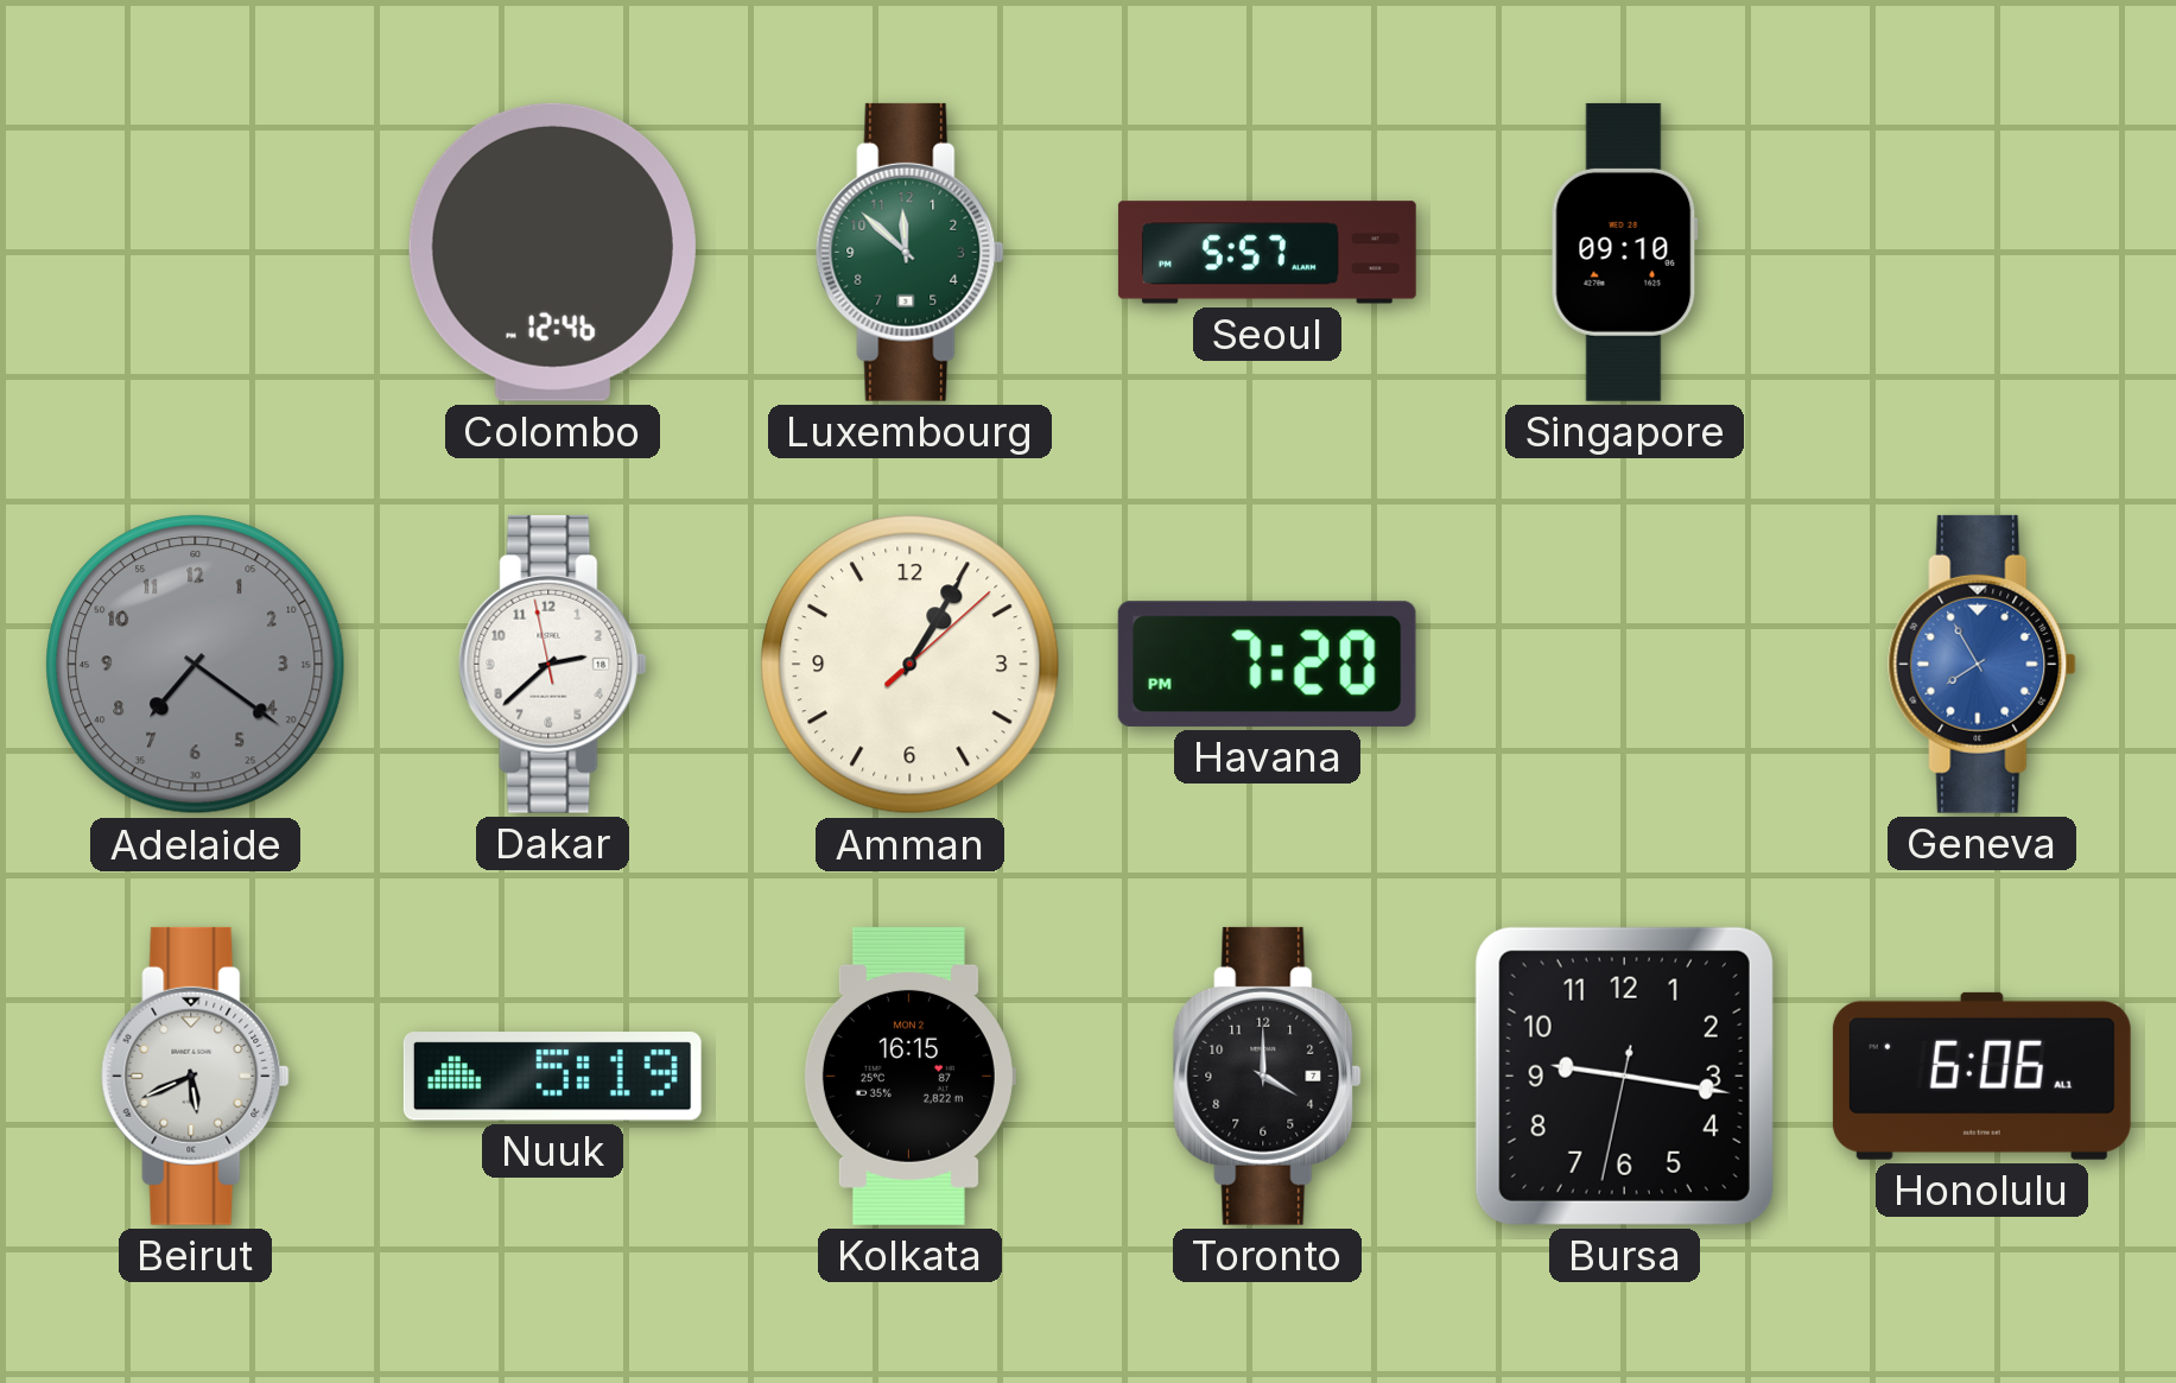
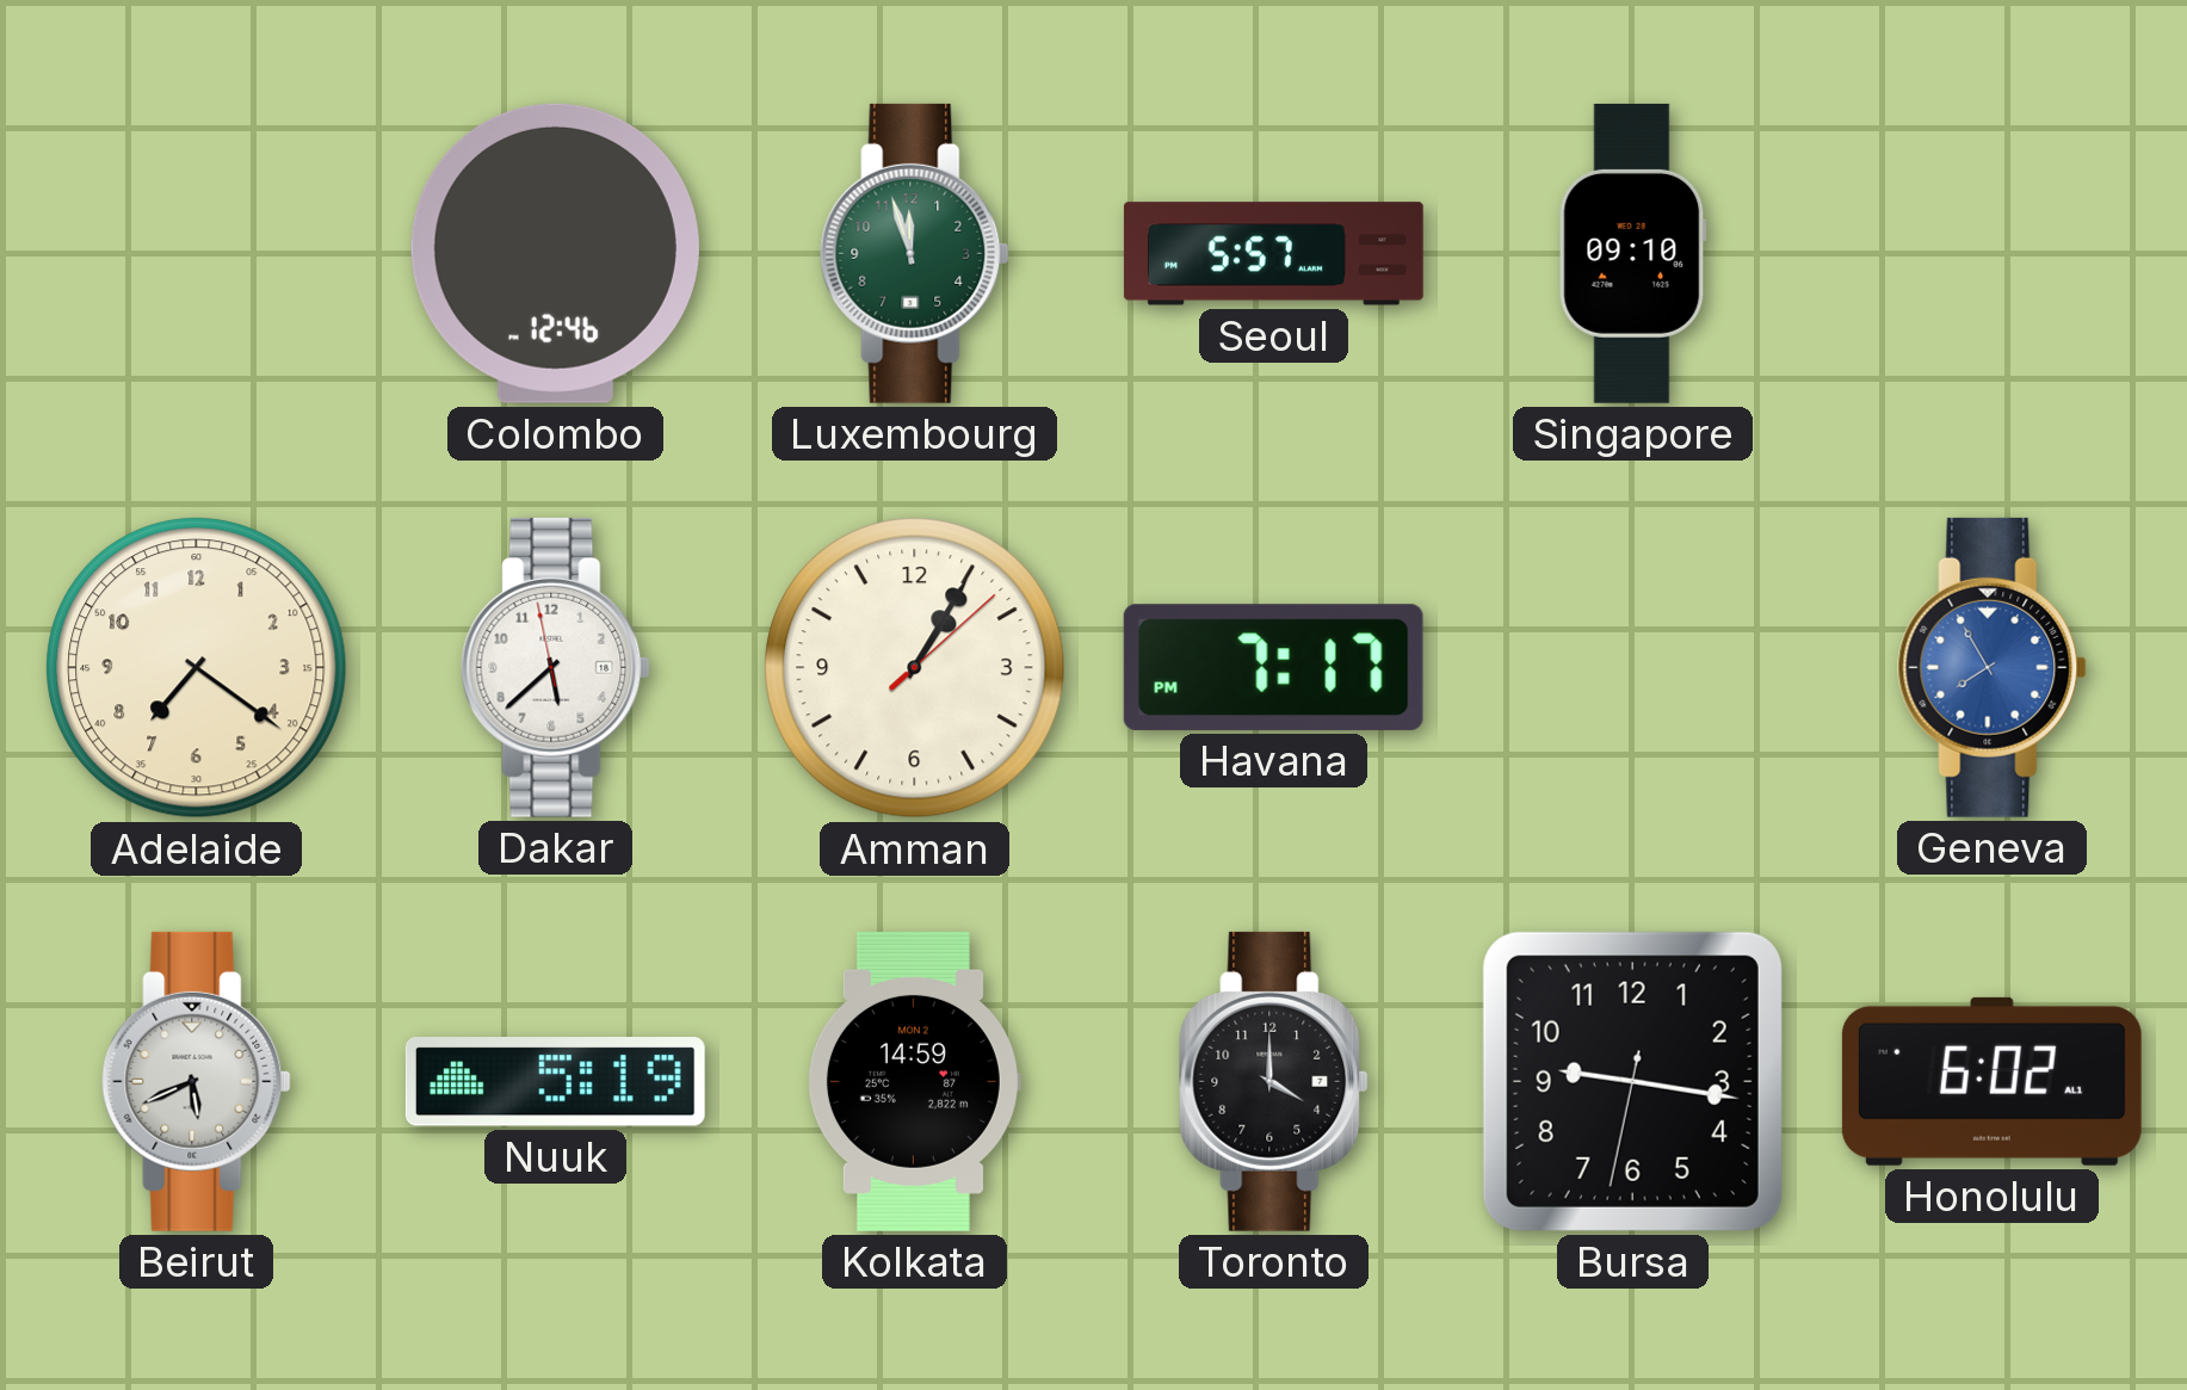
Luxembourg: 11:52 -> 11:57 (915, 253)
Adelaide dial: grey -> cream (197, 668)
Dakar: 2:37 -> 5:37 (556, 667)
Havana: 7:20 -> 7:17 (1273, 667)
Kolkata: 16:15 -> 14:59 (914, 1081)
Honolulu: 6:06 -> 6:02 (1991, 1081)
